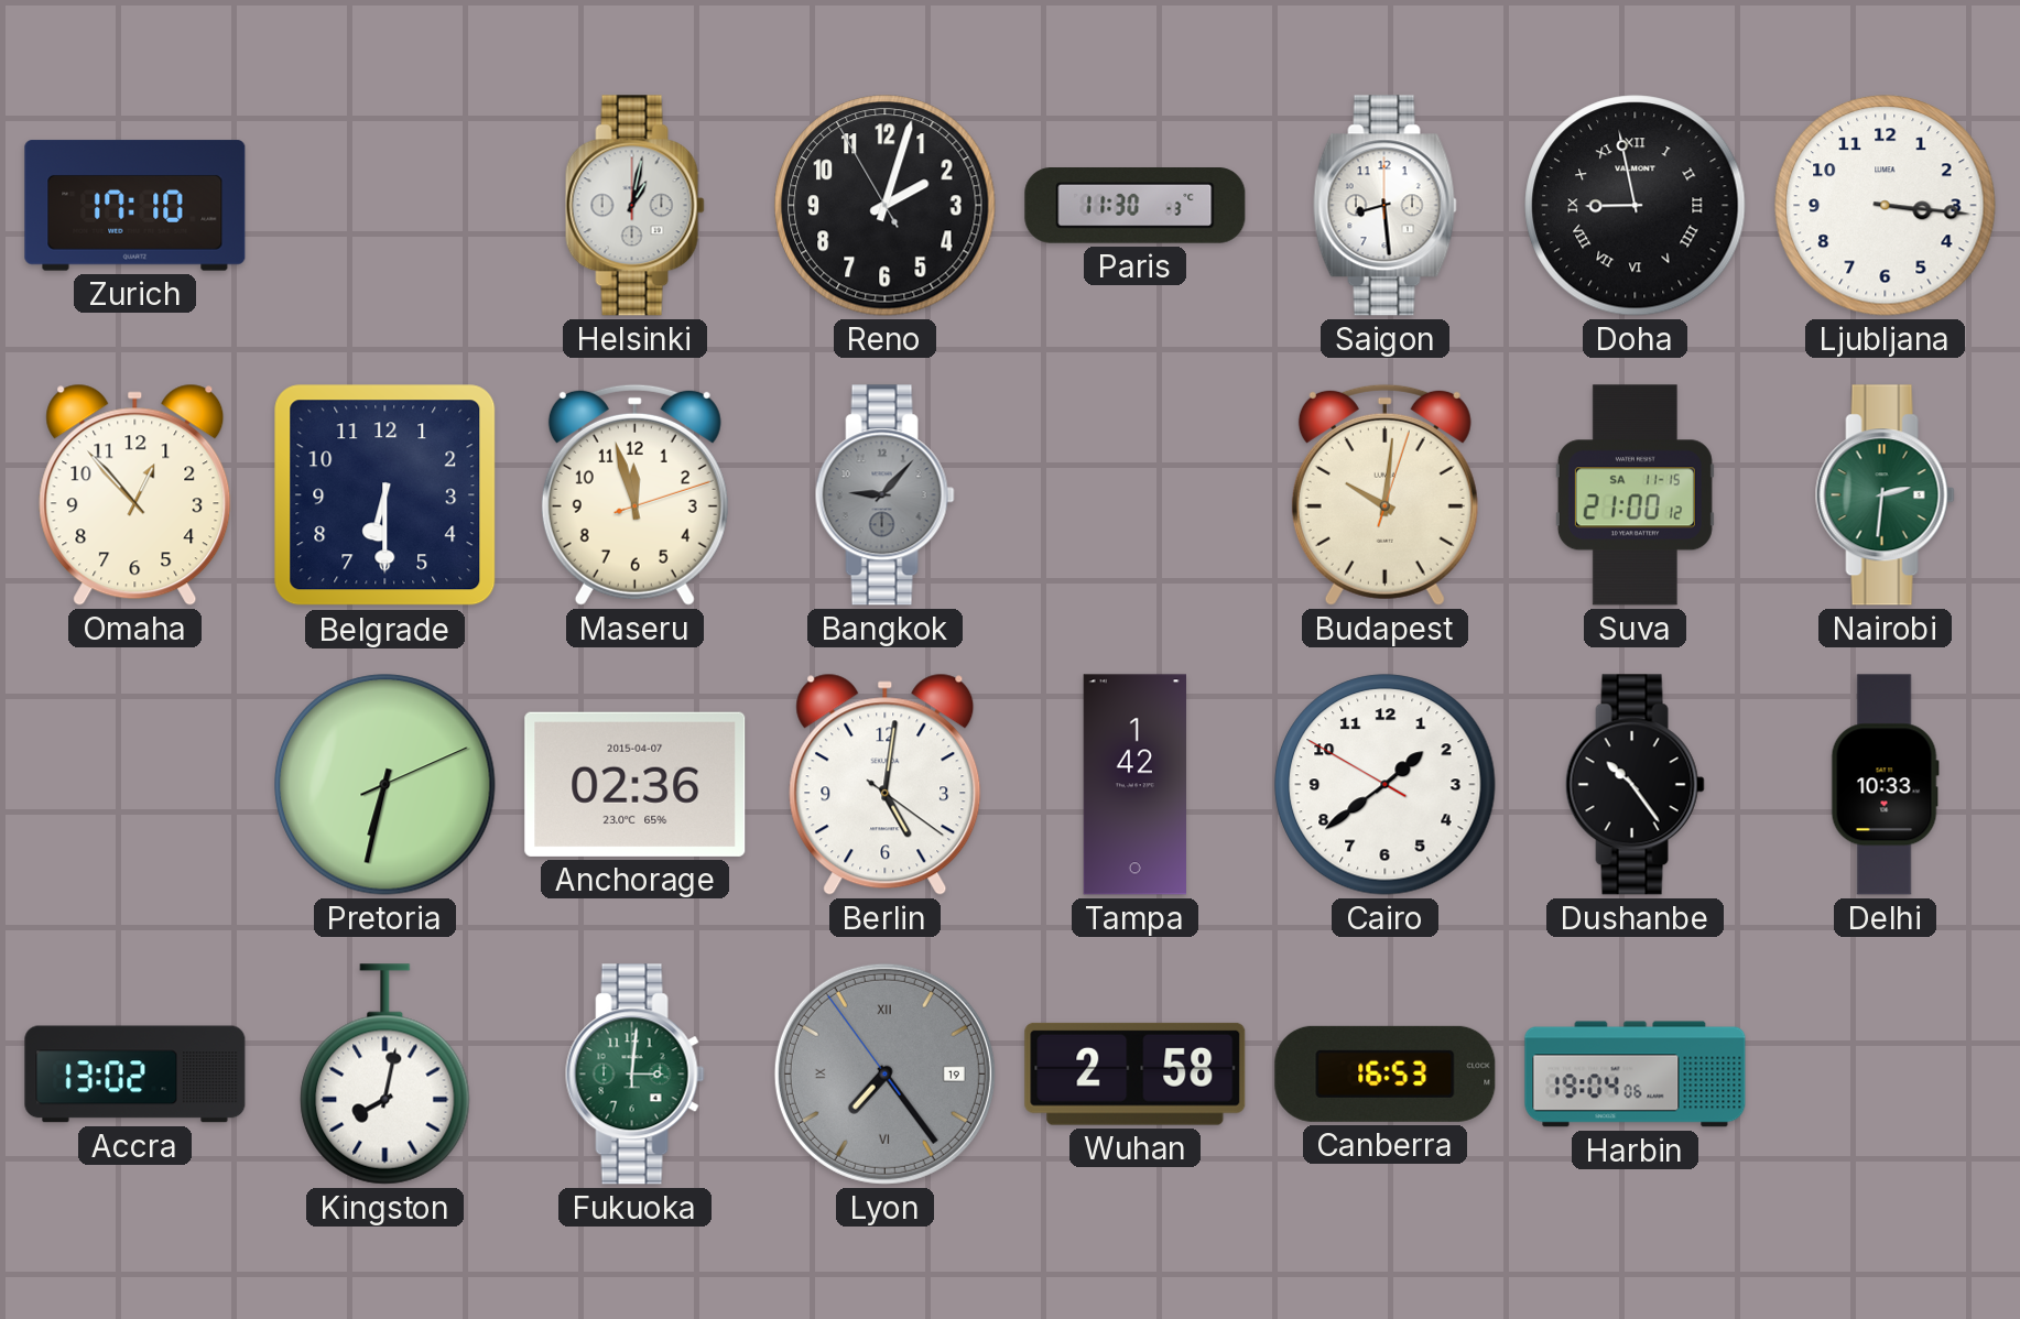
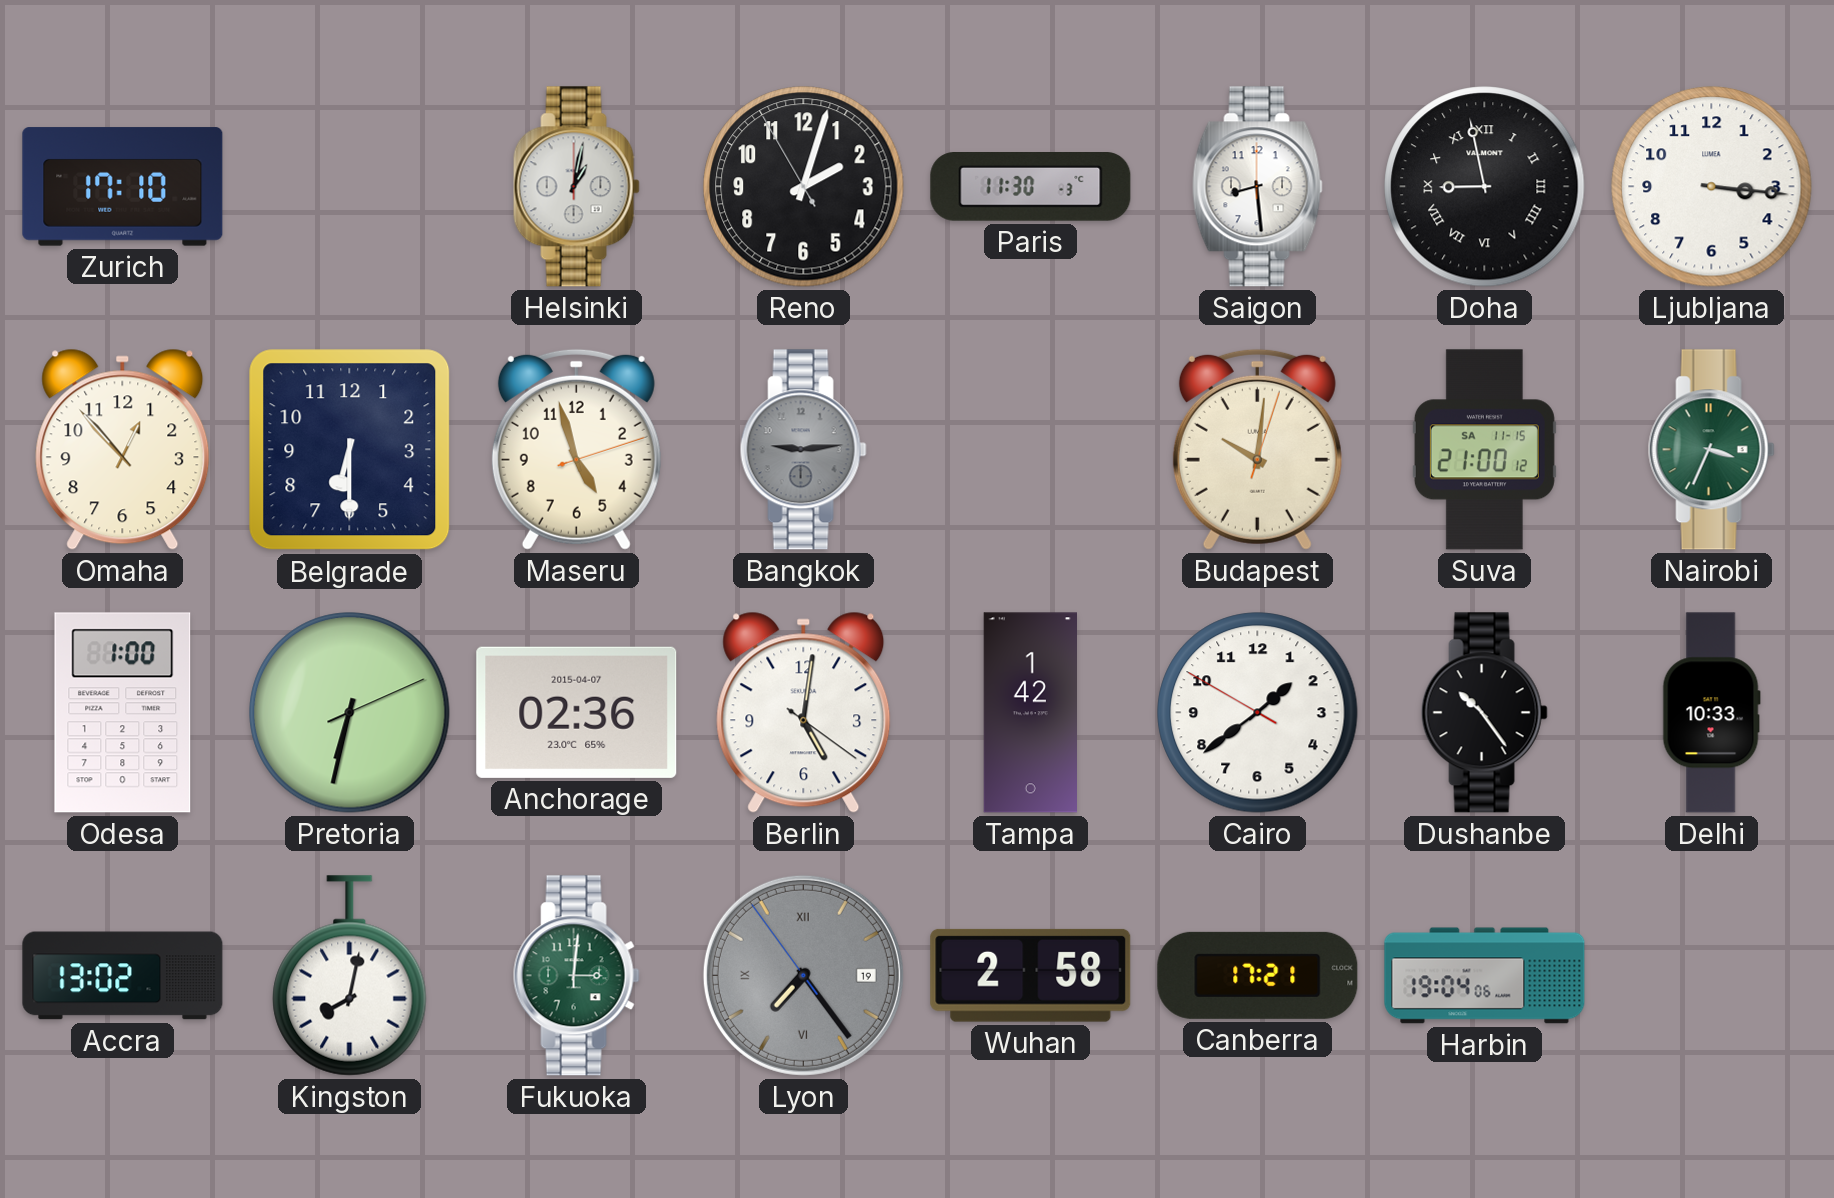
Maseru: 11:57 -> 4:57 (576, 449)
Bangkok: 9:07 -> 9:14 (803, 450)
Nairobi: 2:31 -> 3:34 (1711, 450)
Odesa: none -> 1:00 (123, 713)
Canberra: 16:53 -> 17:21 (1258, 975)
